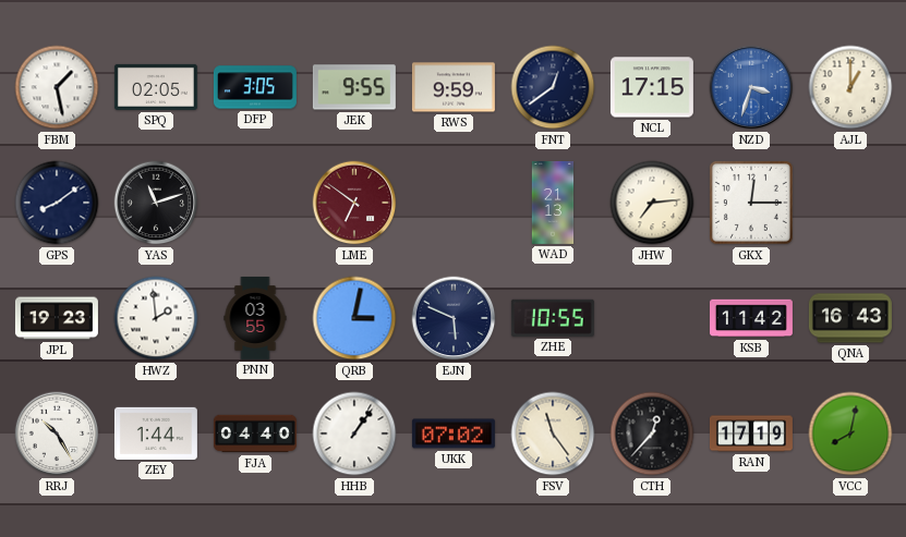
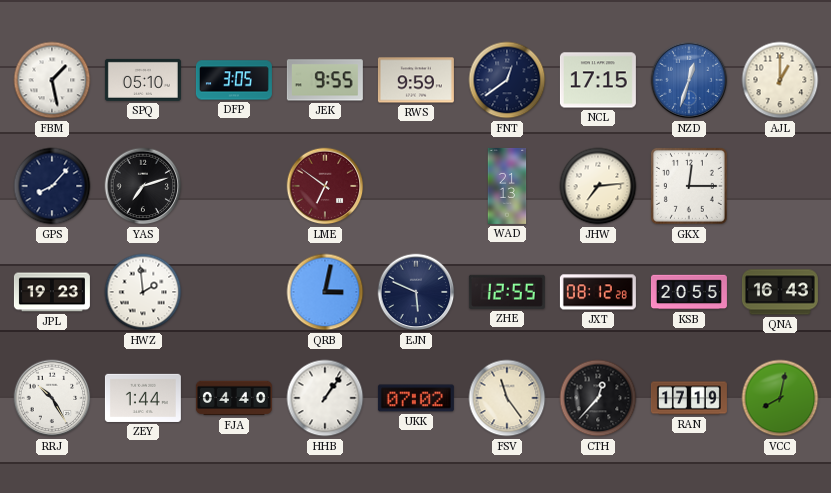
SPQ: 02:05 -> 05:10 (143, 80)
NZD: 3:33 -> 12:33 (689, 80)
GPS: 8:09 -> 8:07 (52, 186)
YAS: 11:12 -> 7:12 (143, 186)
PNN: 03:55 -> none (255, 318)
ZHE: 10:55 -> 12:55 (507, 292)
JXT: none -> 08:12 (598, 292)
KSB: 11:42 -> 20:55 (689, 292)
